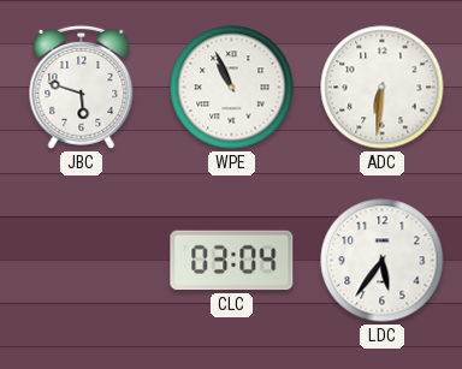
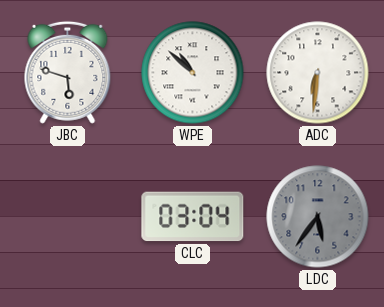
WPE: 10:56 -> 10:52 (193, 73)
LDC dial: white -> grey (318, 217)
